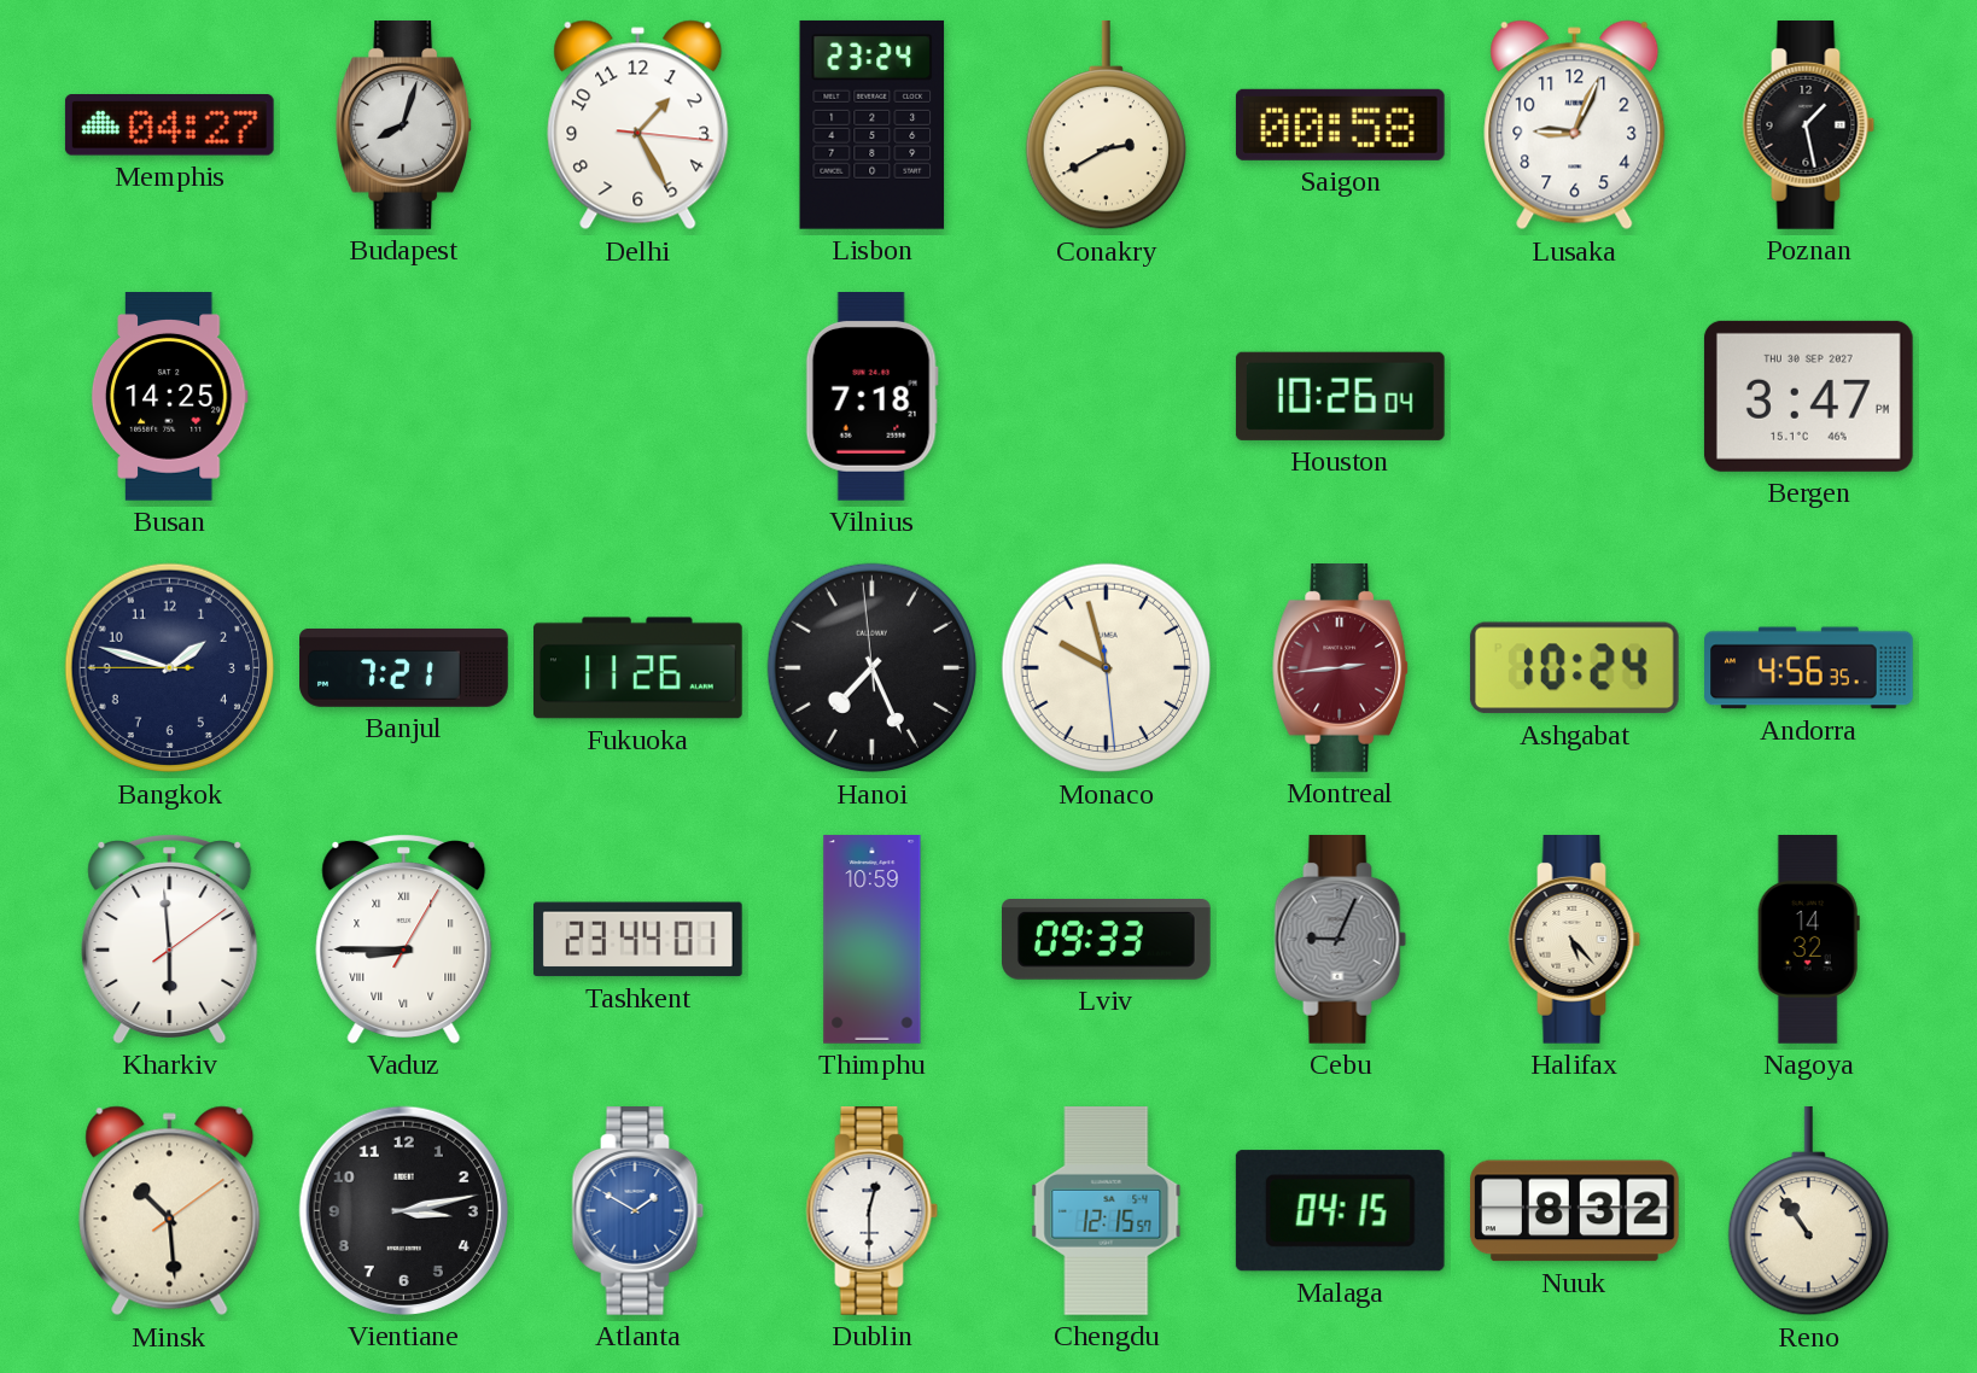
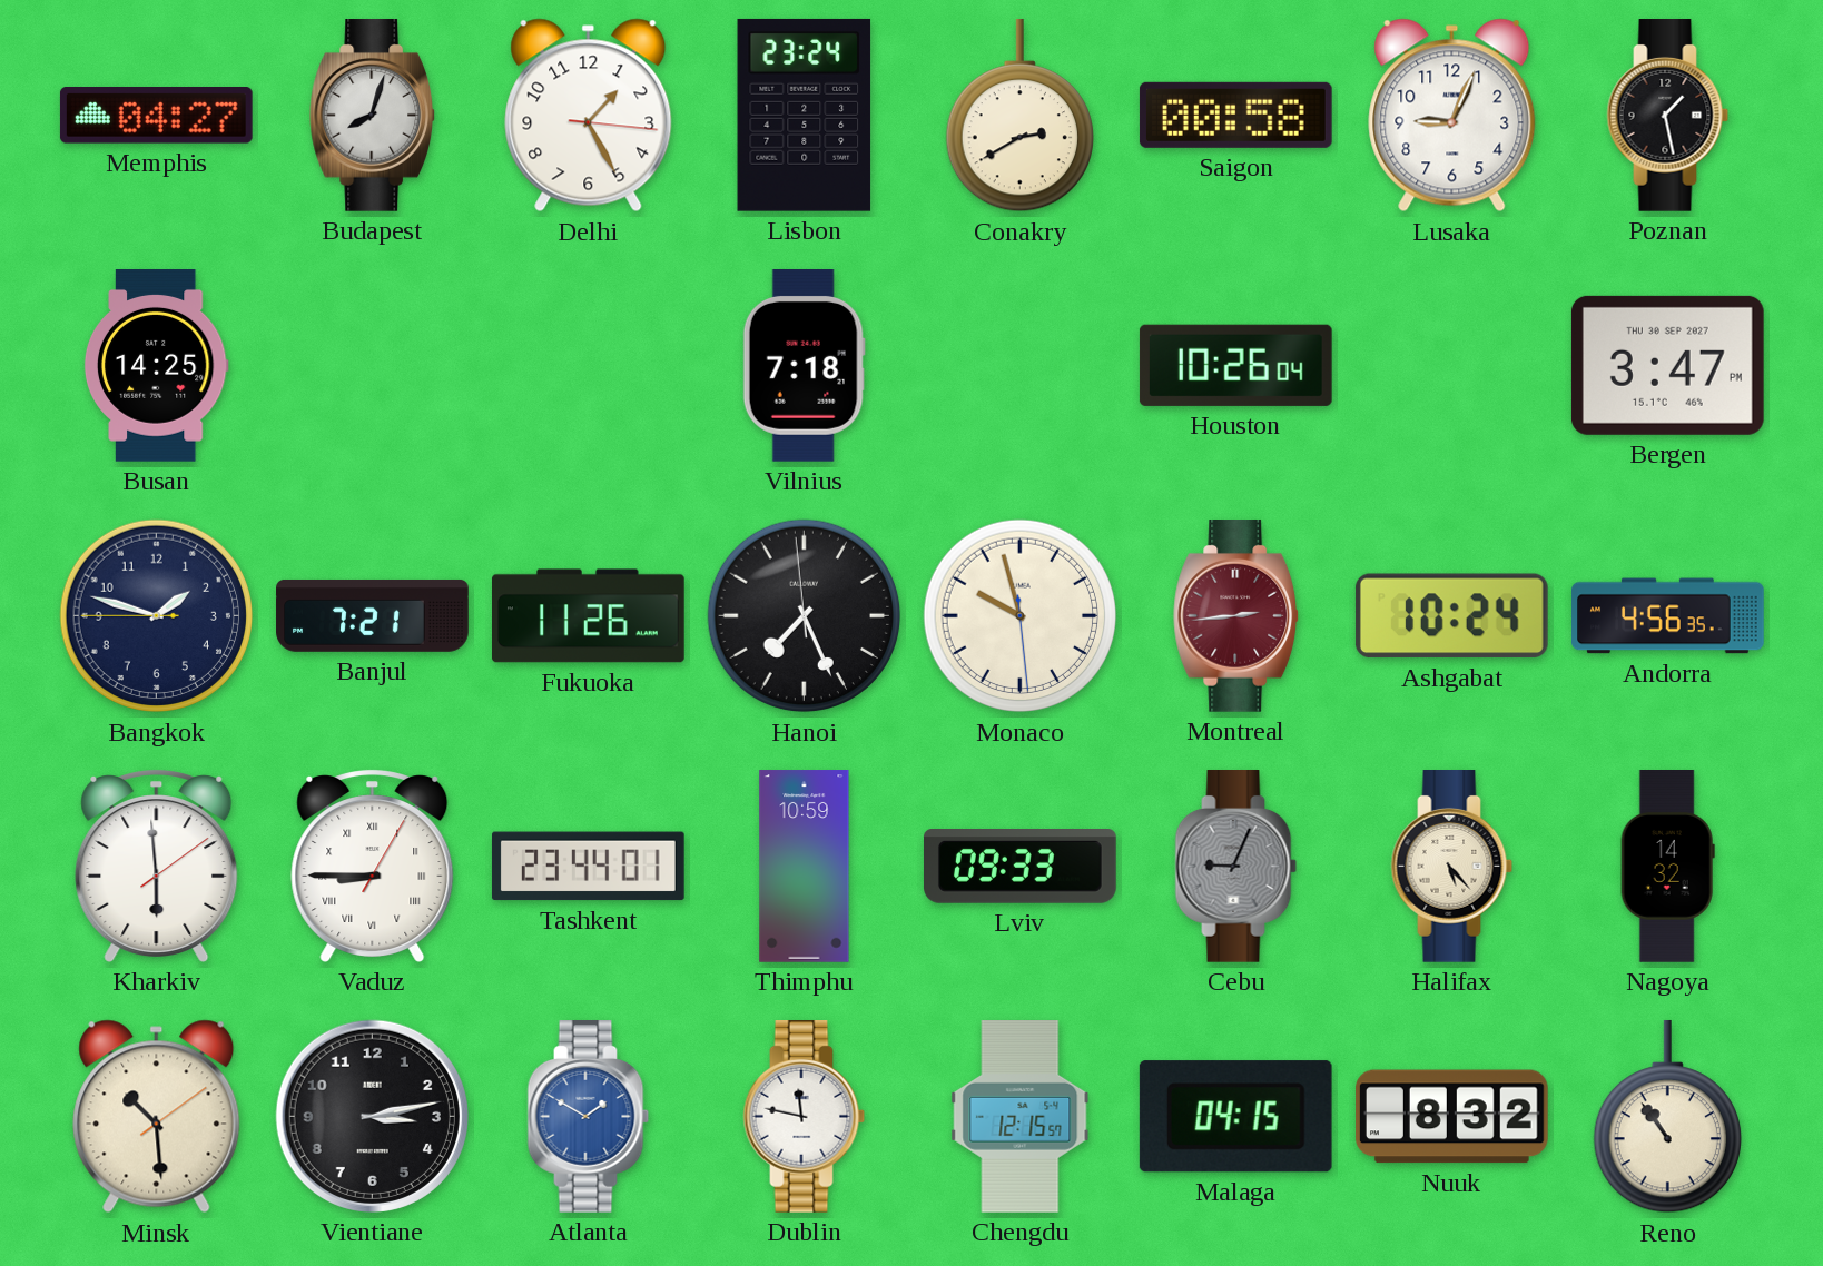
Dublin: 12:30 -> 11:47 (805, 1117)
